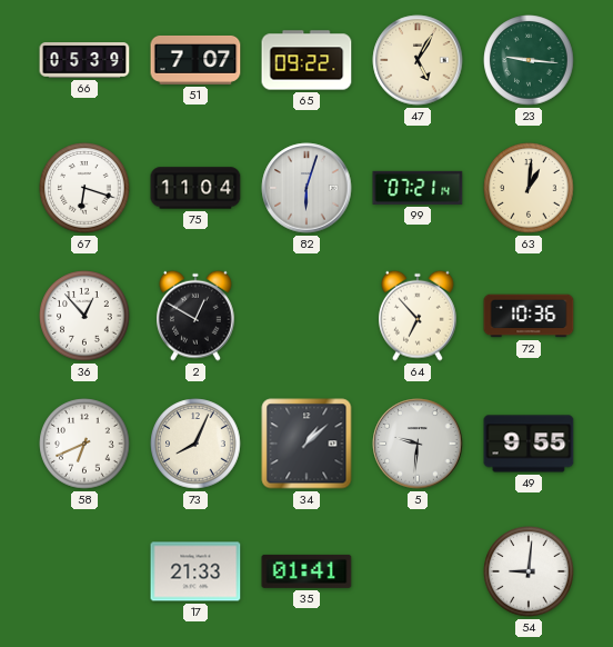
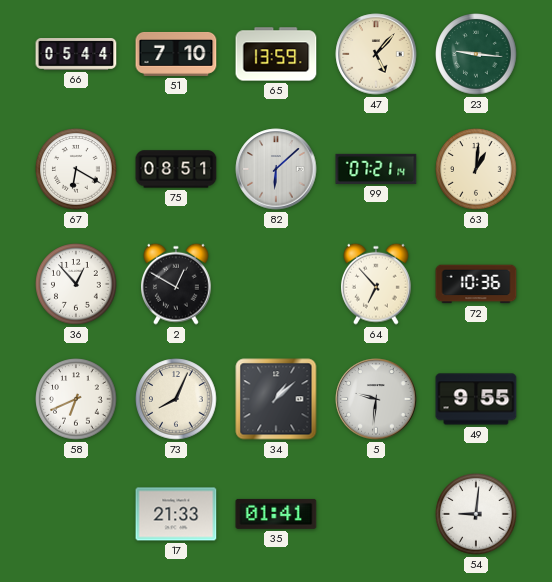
66: 05:39 -> 05:44 (76, 54)
51: 7:07 -> 7:10 (176, 54)
65: 09:22 -> 13:59 (276, 54)
47: 5:05 -> 5:07 (376, 54)
67: 6:18 -> 6:20 (76, 169)
75: 11:04 -> 08:51 (176, 169)
82: 6:03 -> 6:08 (276, 169)
